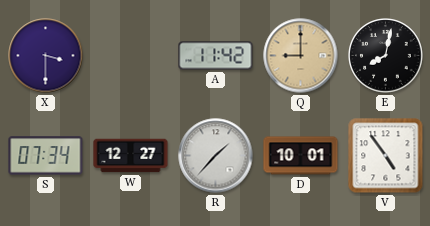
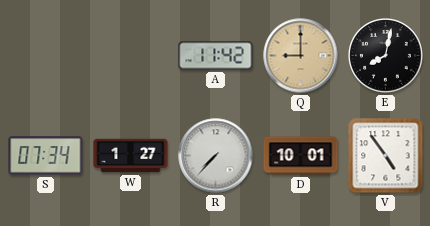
X: 3:30 -> none (46, 56)
W: 12:27 -> 1:27 (131, 156)
R: 1:37 -> 7:37 (216, 156)
